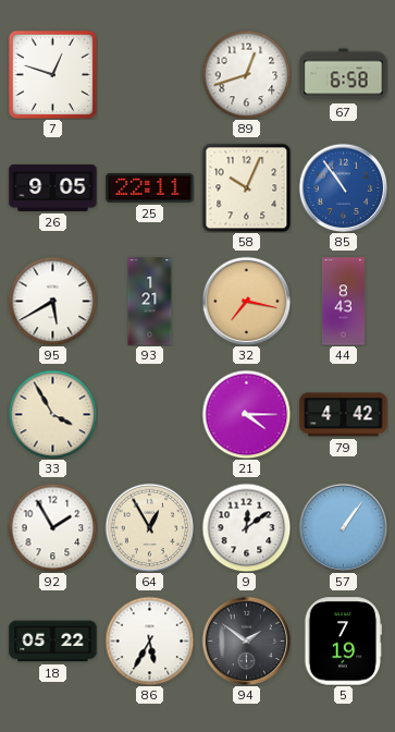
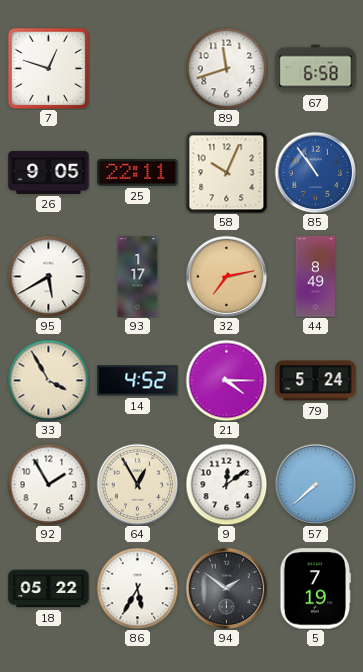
89: 12:42 -> 11:42 (226, 68)
93: 1:21 -> 1:17 (138, 277)
32: 7:17 -> 7:13 (226, 276)
44: 8:43 -> 8:49 (315, 277)
14: none -> 4:52 (138, 381)
79: 4:42 -> 5:24 (316, 381)
57: 1:06 -> 7:38 (315, 484)
